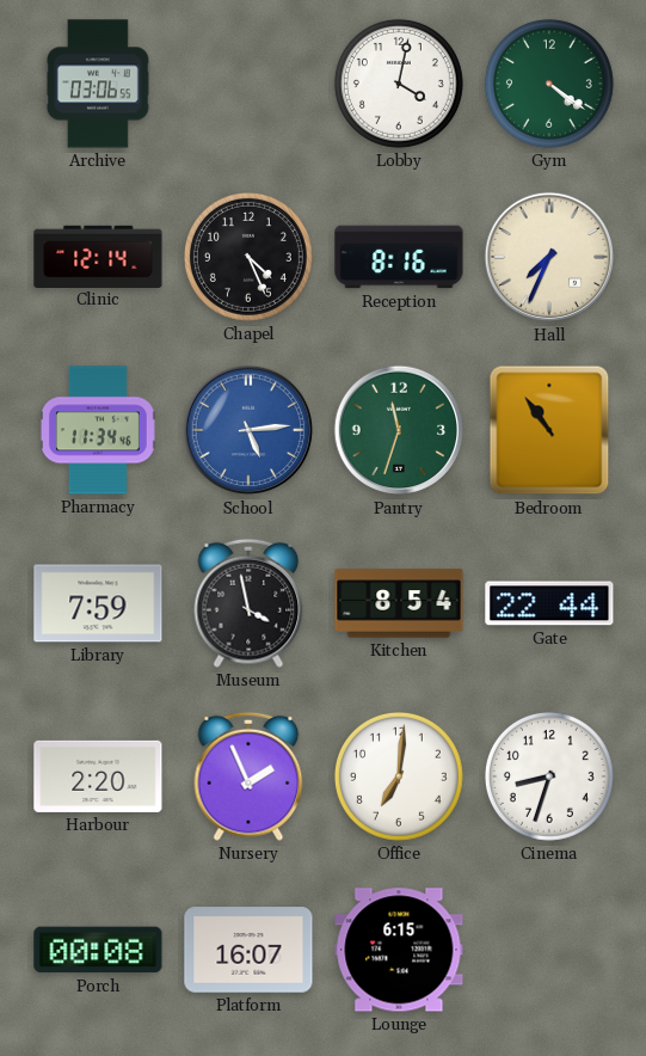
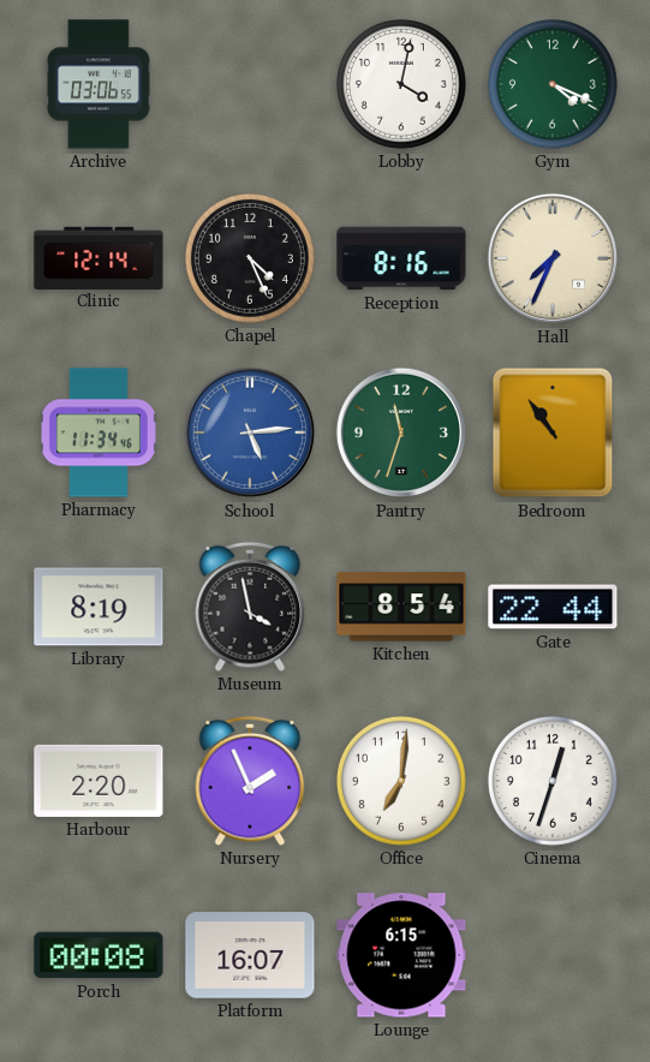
Gym: 4:21 -> 4:19 (553, 84)
Library: 7:59 -> 8:19 (99, 607)
Cinema: 8:33 -> 12:33 (553, 781)
